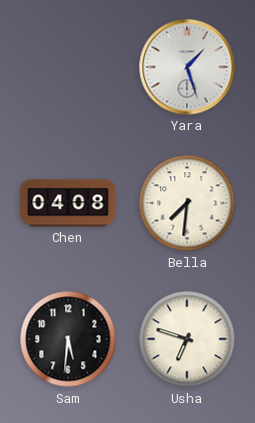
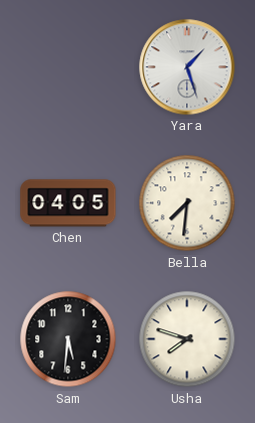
Chen: 04:08 -> 04:05 (68, 203)
Usha: 6:48 -> 7:48 (187, 339)
